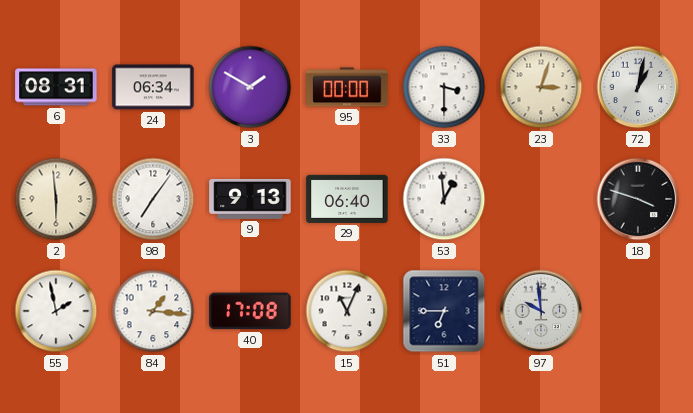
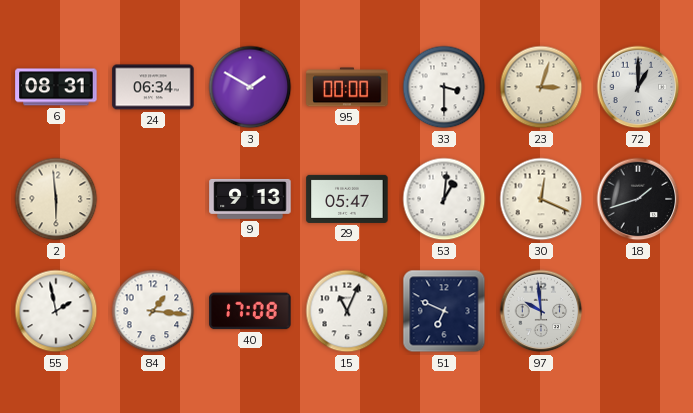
72: 1:02 -> 1:00 (638, 87)
98: 7:06 -> none (153, 199)
29: 06:40 -> 05:47 (347, 199)
53: 12:59 -> 1:01 (444, 199)
30: none -> 12:19 (541, 199)
18: 3:48 -> 1:42 (638, 199)
51: 6:45 -> 6:49 (444, 311)
